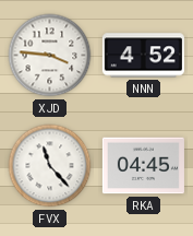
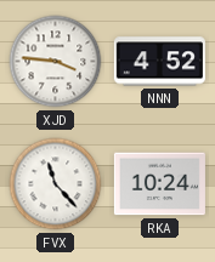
RKA: 04:45 -> 10:24 (159, 184)
